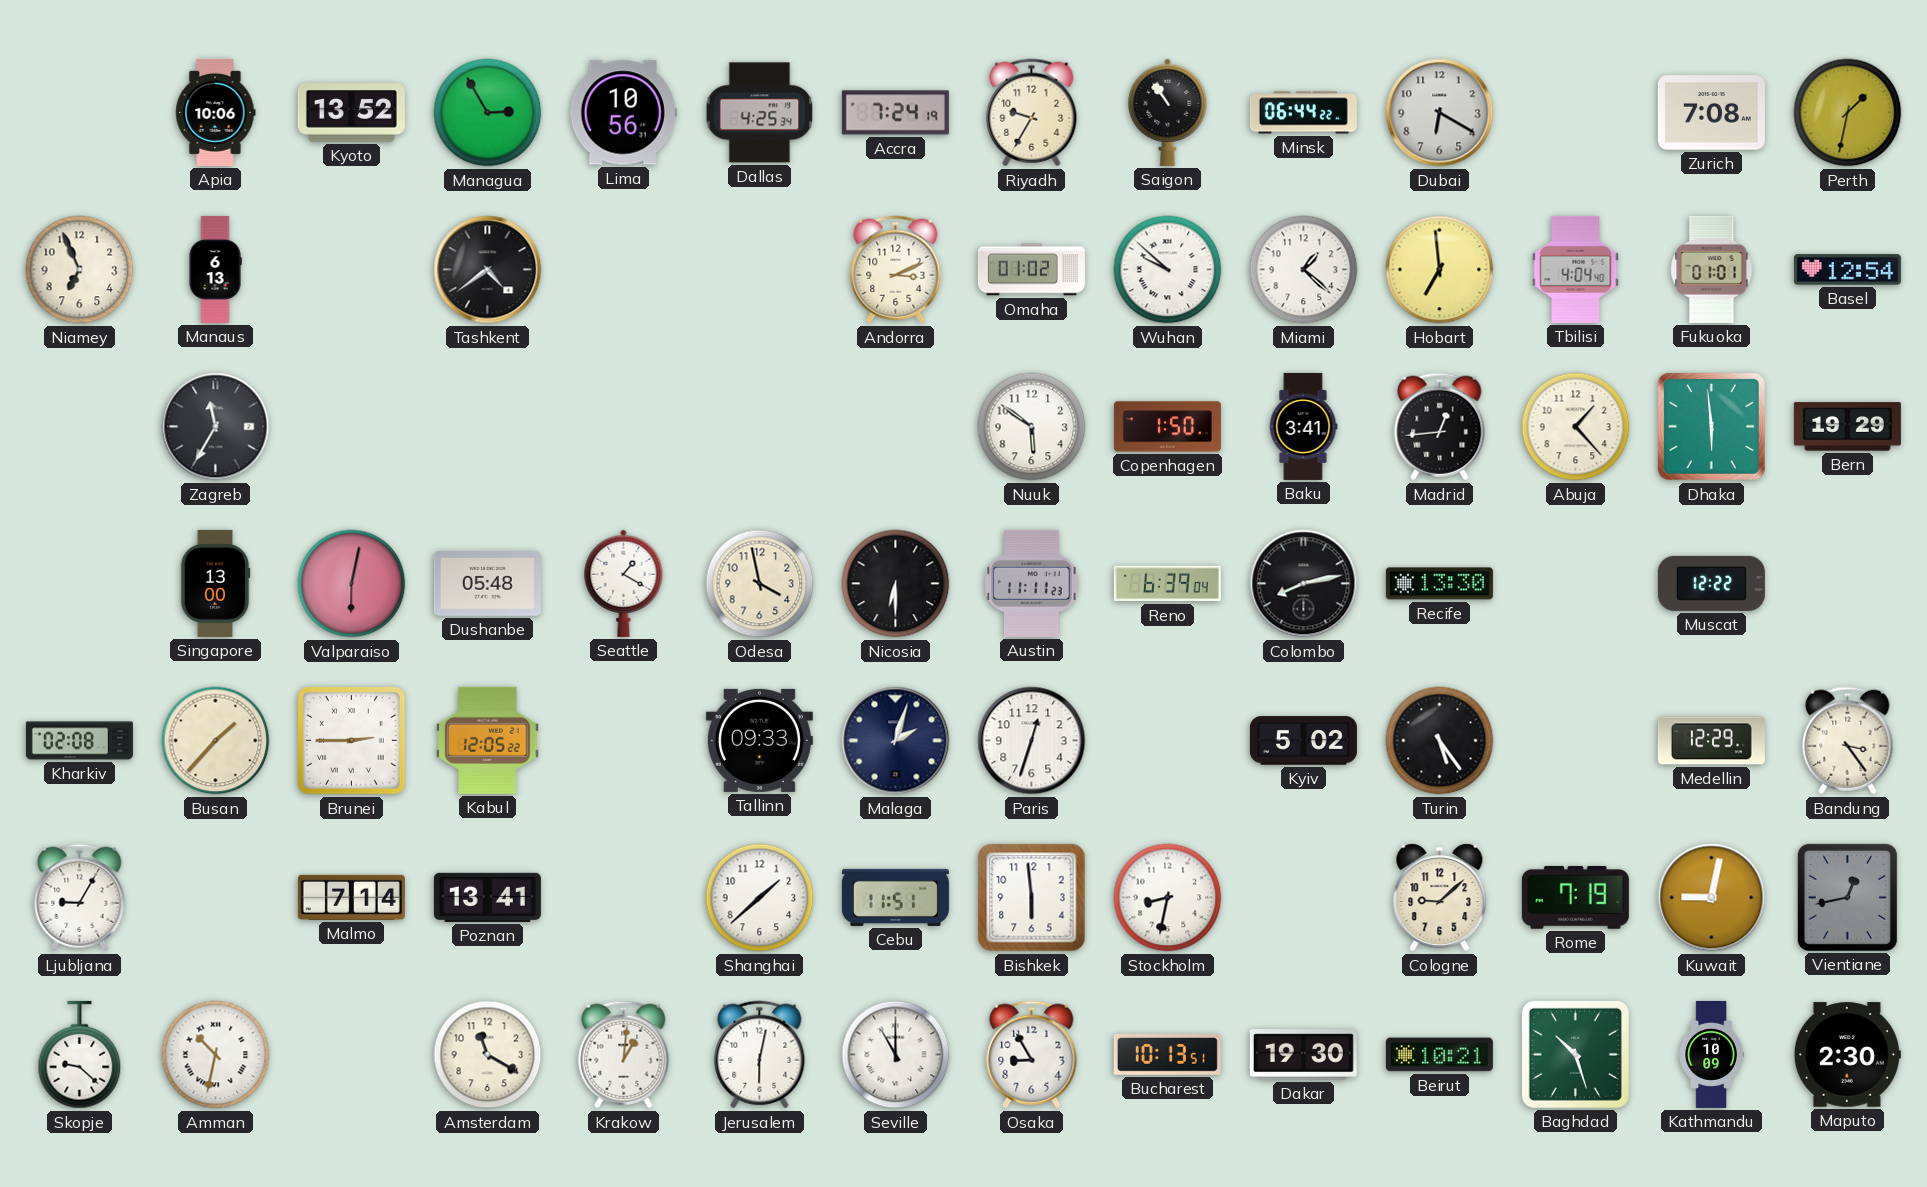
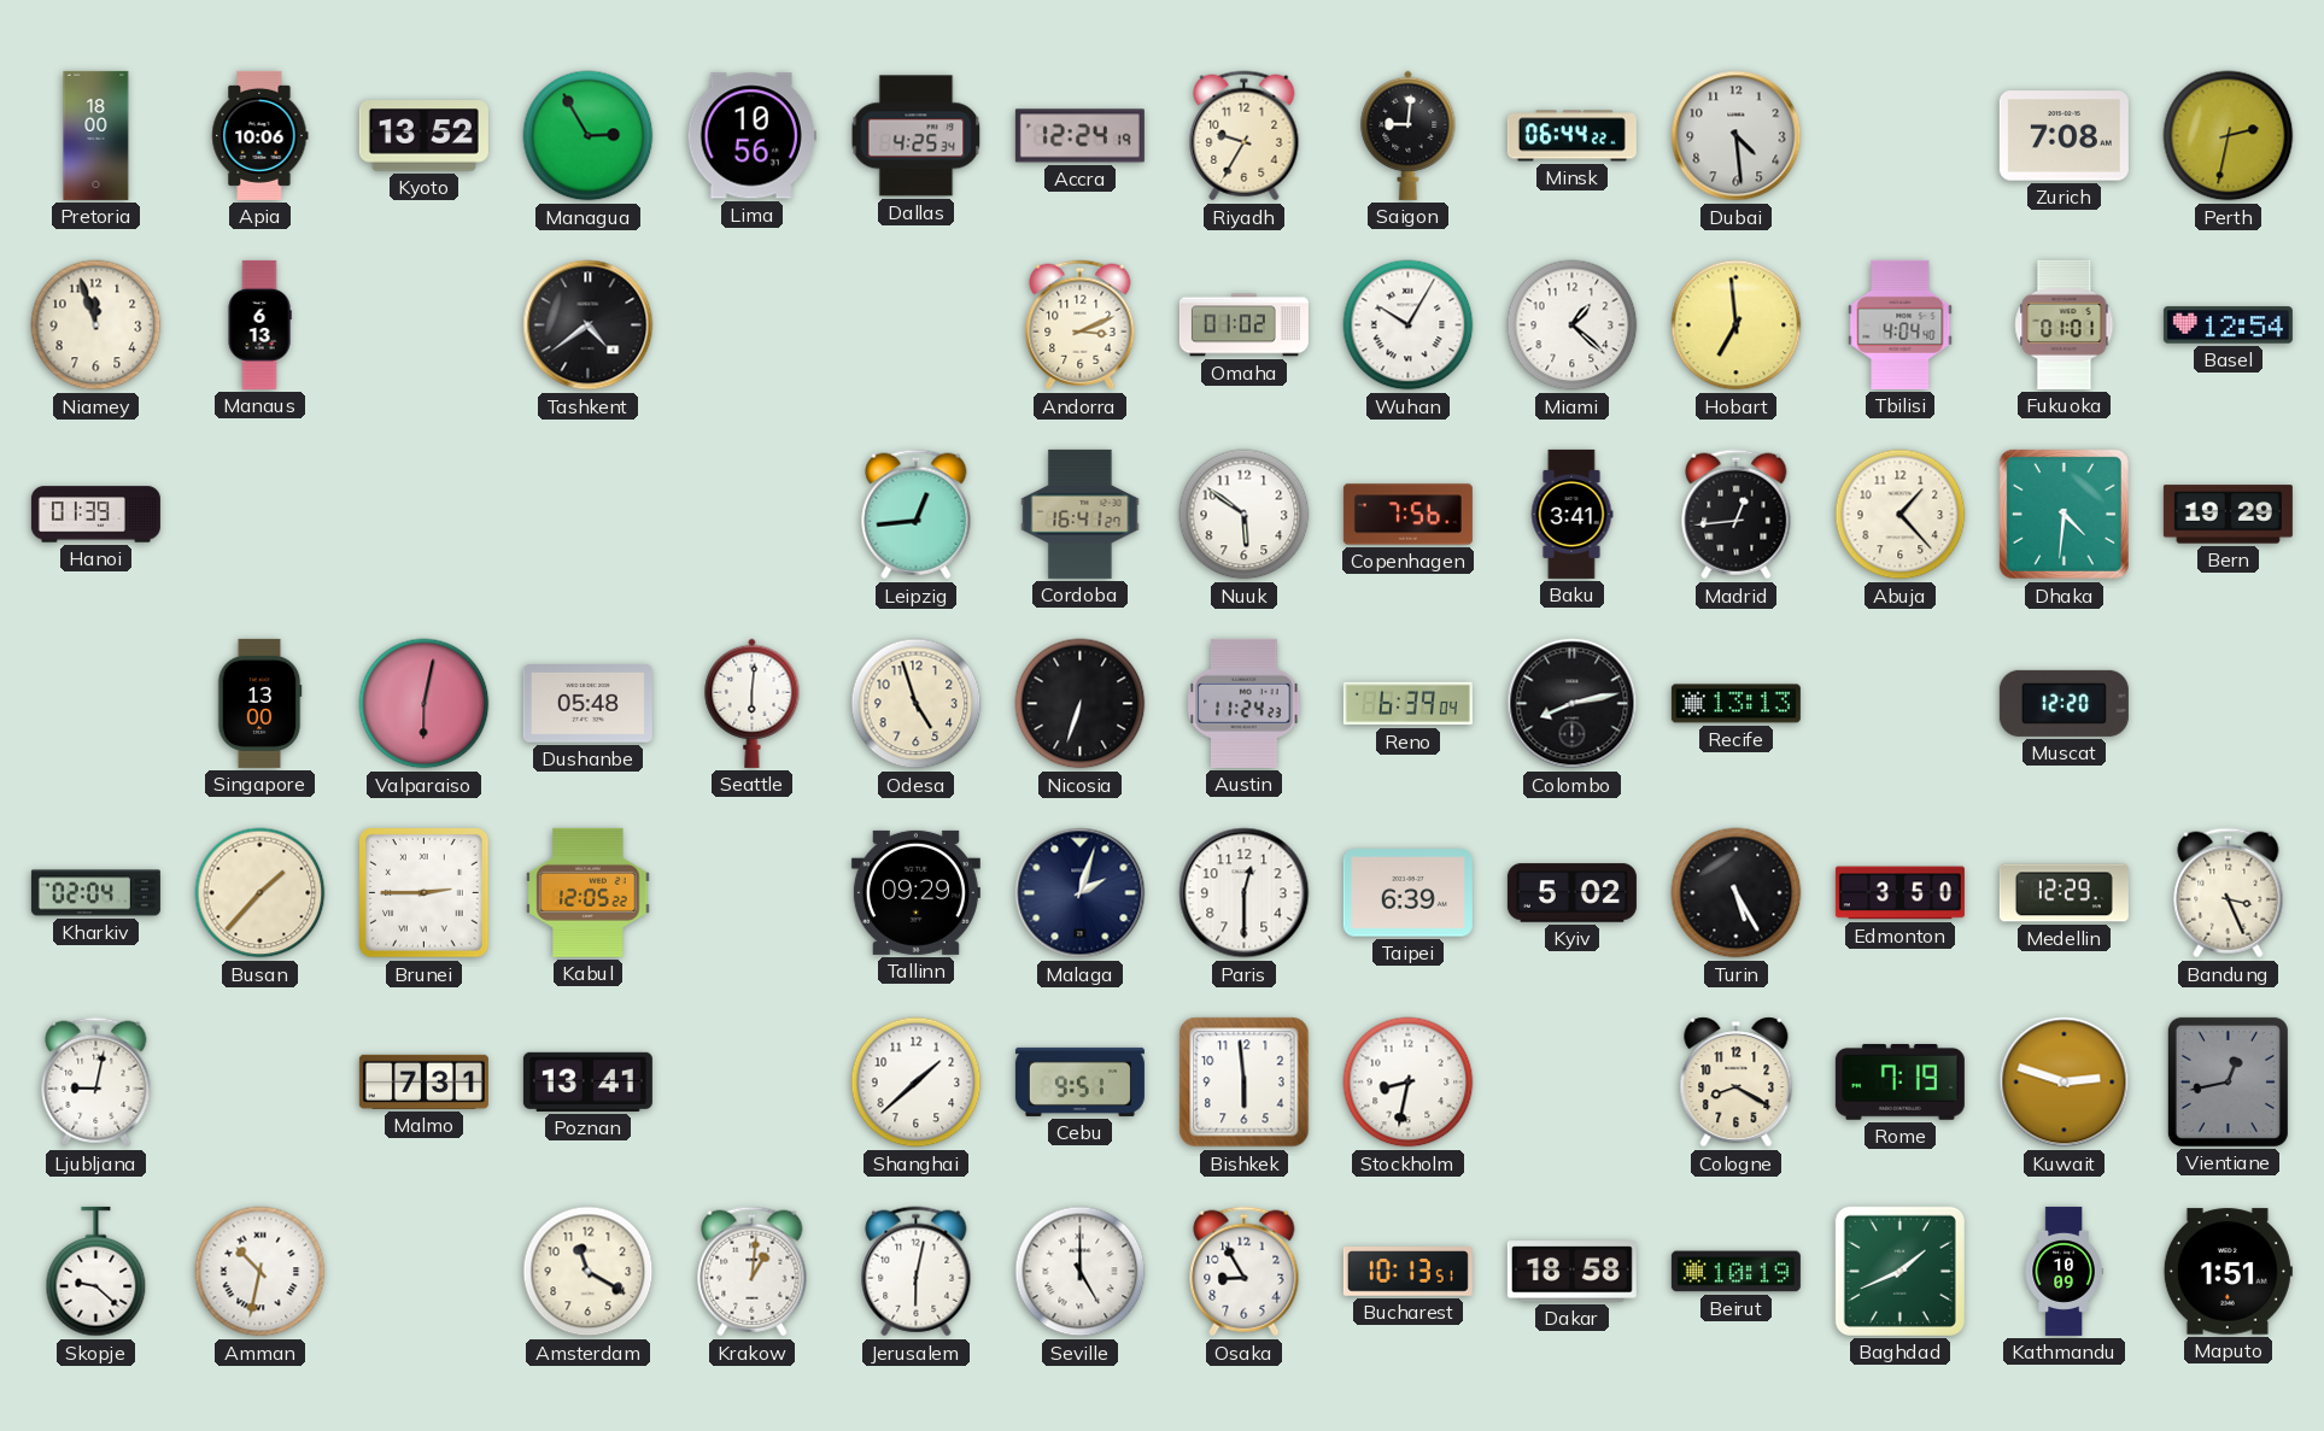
Pretoria: none -> 18:00 (96, 135)
Accra: 7:24 -> 12:24 (1079, 136)
Saigon: 10:54 -> 9:01 (1409, 135)
Dubai: 6:20 -> 4:29 (1737, 136)
Perth: 1:32 -> 2:32 (2229, 136)
Niamey: 6:56 -> 11:57 (96, 326)
Wuhan: 9:52 -> 10:05 (1409, 326)
Hanoi: none -> 01:39 (95, 515)
Zagreb: 11:35 -> none (216, 427)
Leipzig: none -> 12:44 (917, 515)
Cordoba: none -> 16:41 (1081, 514)
Copenhagen: 1:50 -> 7:56 (1407, 515)
Dhaka: 5:59 -> 4:31 (2063, 514)
Seattle: 1:20 -> 6:01 (753, 703)
Odesa: 3:58 -> 4:57 (917, 704)
Nicosia: 6:30 -> 6:33 (1081, 704)
Austin: 11:11 -> 11:24 (1245, 703)
Recife: 13:30 -> 13:13 (1735, 704)
Muscat: 12:22 -> 12:20 (2063, 703)
Kharkiv: 02:08 -> 02:04 (95, 893)
Tallinn: 09:33 -> 09:29 (915, 892)
Paris: 12:33 -> 12:30 (1245, 893)
Taipei: none -> 6:39 (1407, 893)
Turin: 5:24 -> 5:25 (1737, 893)
Edmonton: none -> 3:50 (1899, 893)
Bandung: 3:24 -> 3:26 (2229, 893)
Ljubljana: 9:05 -> 9:02 (96, 1083)
Malmo: 7:14 -> 7:31 (423, 1081)
Cebu: 11:51 -> 9:51 (1079, 1081)
Cologne: 9:08 -> 8:20 (1737, 1083)
Kuwait: 9:02 -> 2:48 (2065, 1083)
Seville: 11:00 -> 5:00 (1081, 1272)
Dakar: 19:30 -> 18:58 (1571, 1272)
Beirut: 10:21 -> 10:19 (1735, 1272)
Baghdad: 10:27 -> 1:41 (1899, 1271)
Maputo: 2:30 -> 1:51 (2228, 1272)
